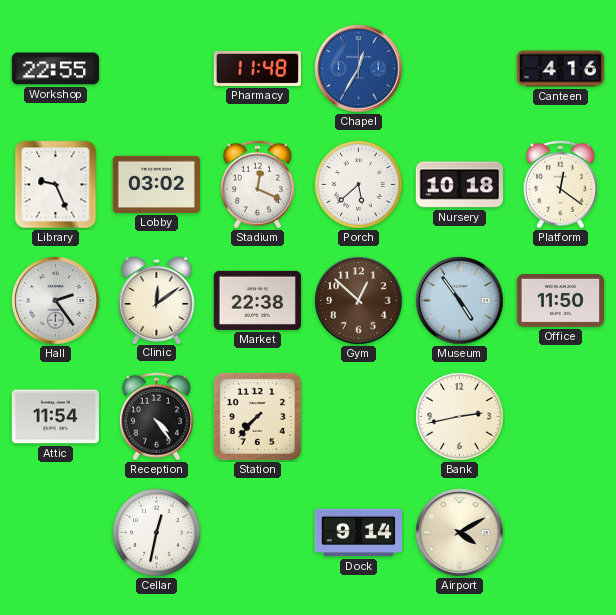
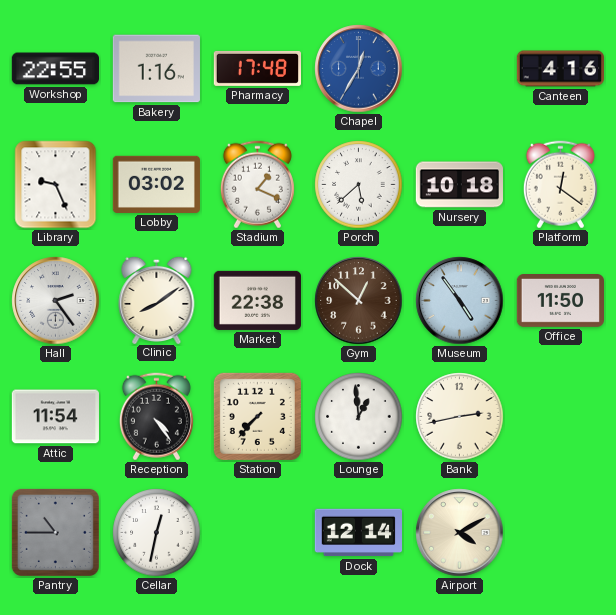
Bakery: none -> 1:16 (156, 69)
Pharmacy: 11:48 -> 17:48 (257, 68)
Stadium: 12:19 -> 1:19 (257, 185)
Clinic: 12:09 -> 8:09 (157, 299)
Lounge: none -> 12:59 (359, 417)
Pantry: none -> 10:45 (55, 532)
Dock: 9:14 -> 12:14 (358, 533)
